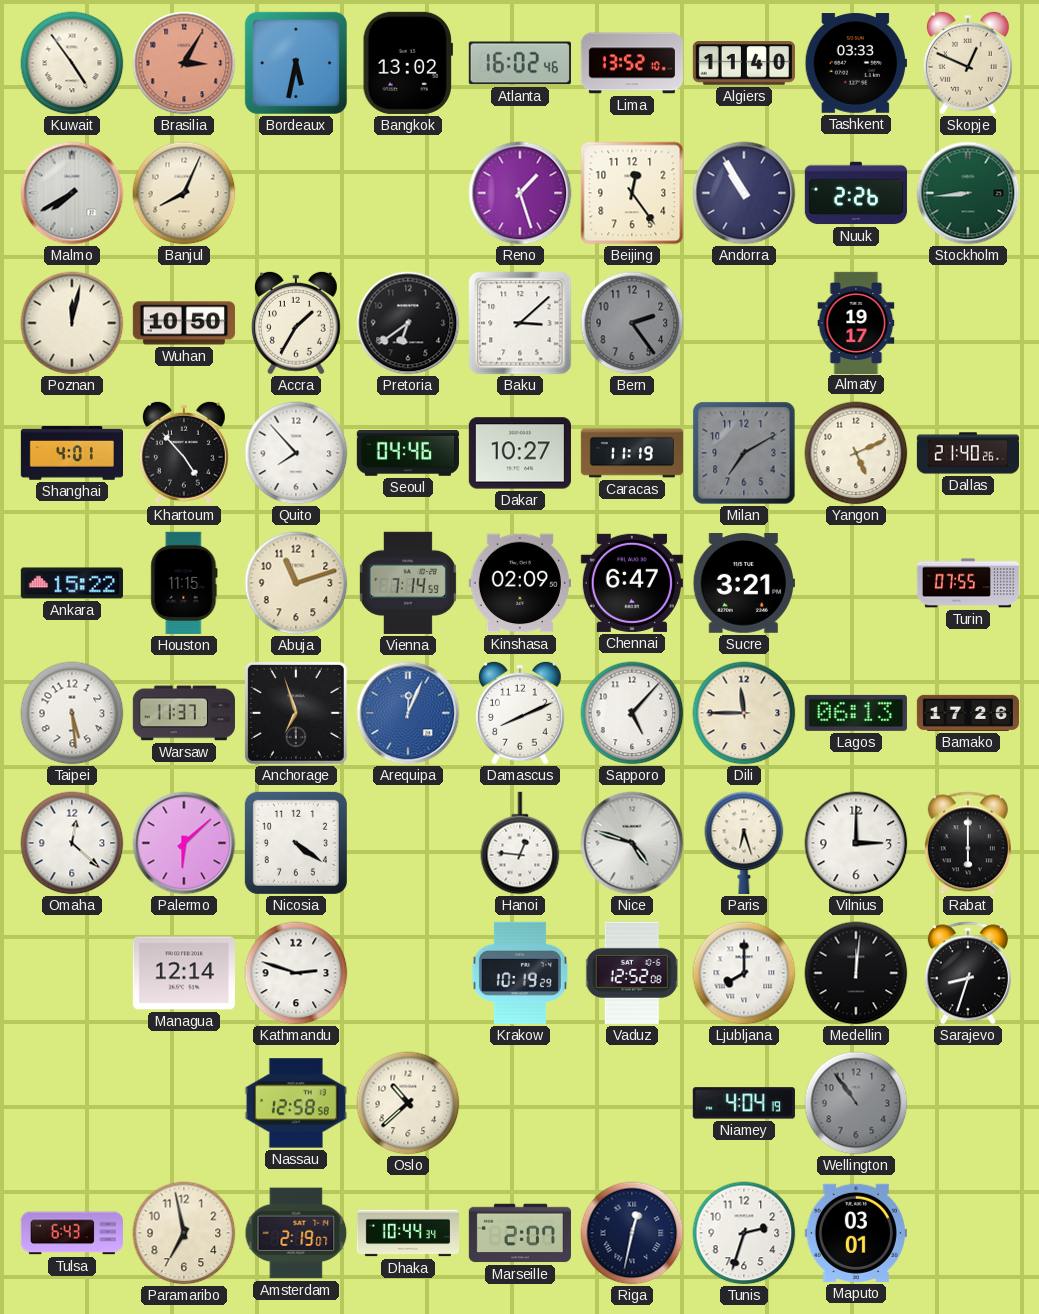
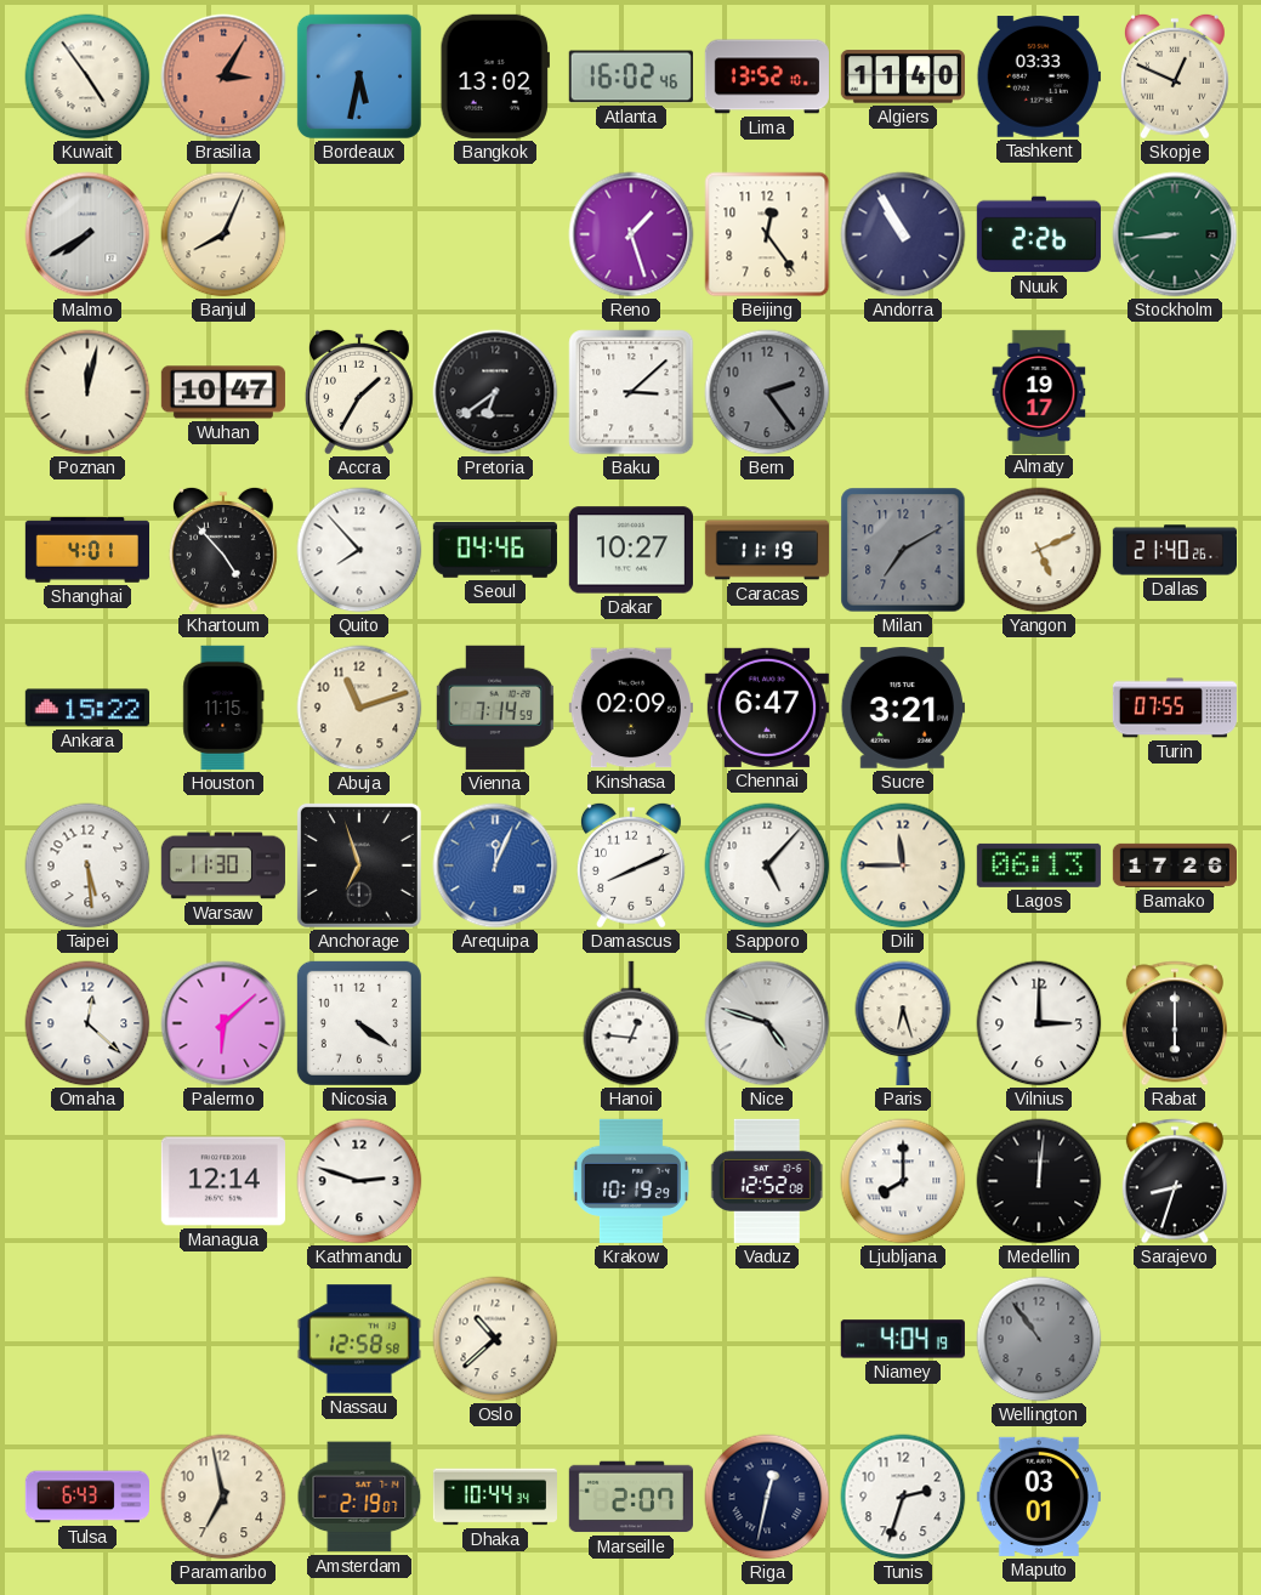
Wuhan: 10:50 -> 10:47 (223, 392)
Warsaw: 11:37 -> 11:30 (223, 865)
